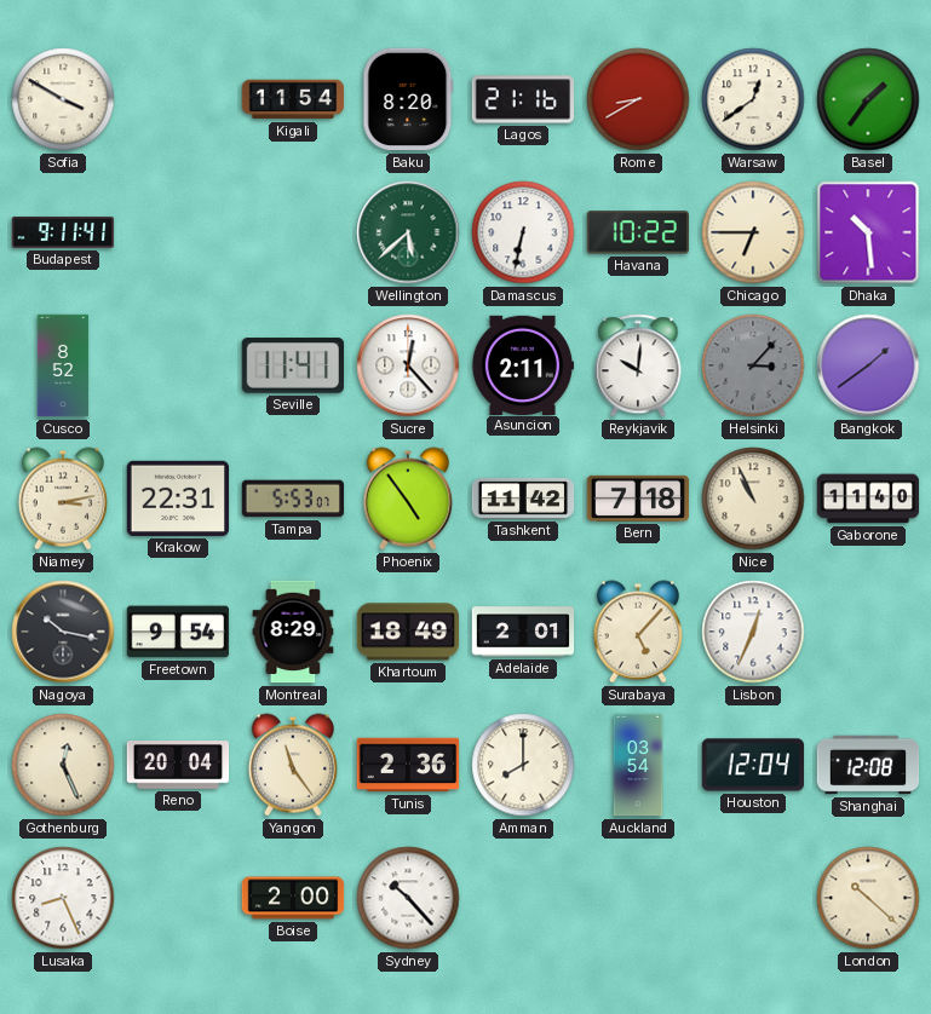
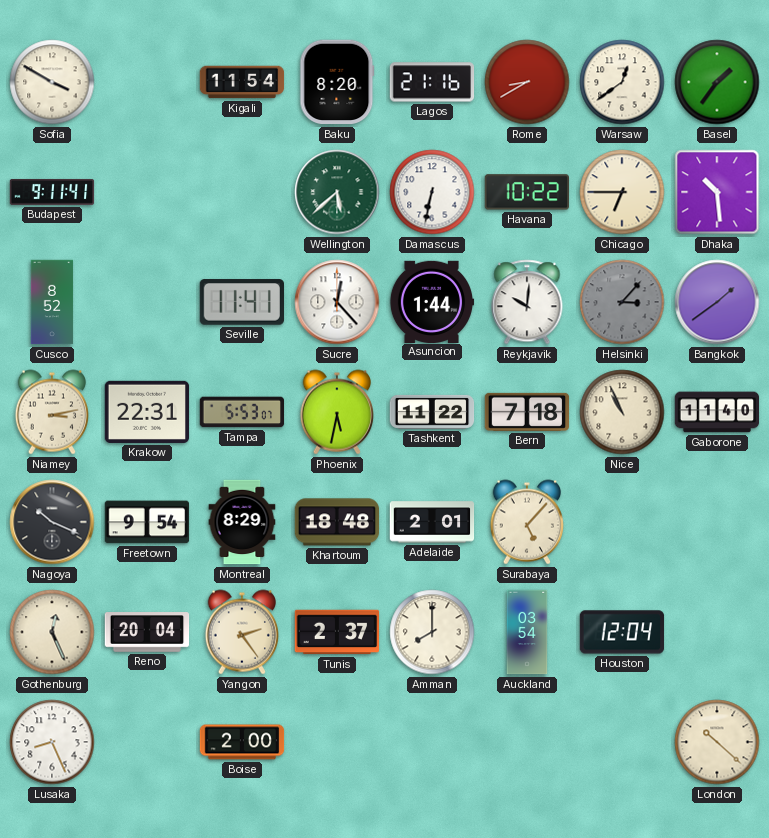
Asuncion: 2:11 -> 1:44 (432, 301)
Phoenix: 4:54 -> 5:32 (336, 412)
Tashkent: 11:42 -> 11:22 (432, 412)
Nagoya: 10:17 -> 10:19 (52, 522)
Khartoum: 18:49 -> 18:48 (337, 522)
Lisbon: 12:34 -> none (753, 632)
Yangon: 11:24 -> 2:24 (241, 632)
Tunis: 2:36 -> 2:37 (337, 632)
Shanghai: 12:08 -> none (868, 765)
Sydney: 10:23 -> none (408, 898)
